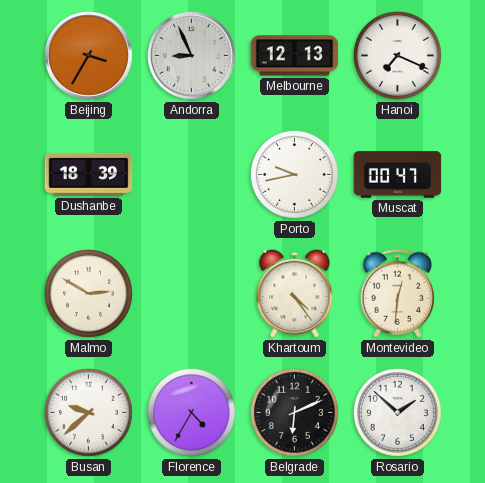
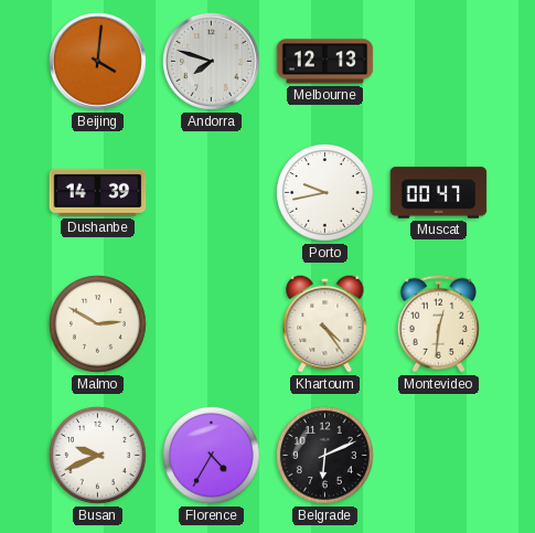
Beijing: 3:35 -> 4:01 (98, 62)
Andorra: 8:56 -> 7:48 (212, 62)
Hanoi: 7:19 -> none (398, 56)
Dushanbe: 18:39 -> 14:39 (98, 192)
Busan: 9:38 -> 9:41 (98, 456)
Rosario: 1:52 -> none (398, 413)
